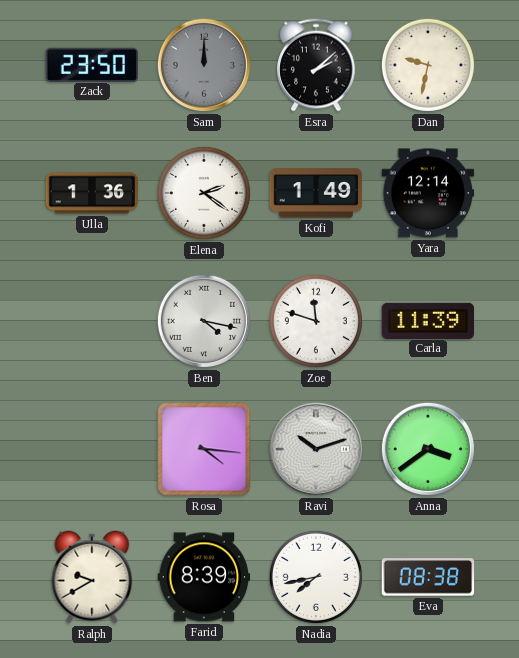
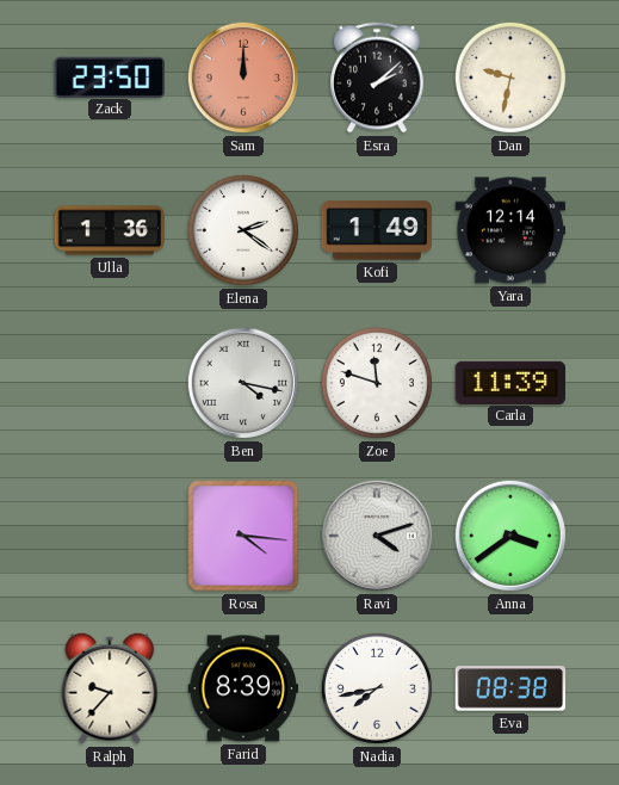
Sam dial: grey -> salmon (243, 78)
Ravi: 10:12 -> 4:12 (377, 536)
Ralph: 9:40 -> 9:37 (110, 688)
